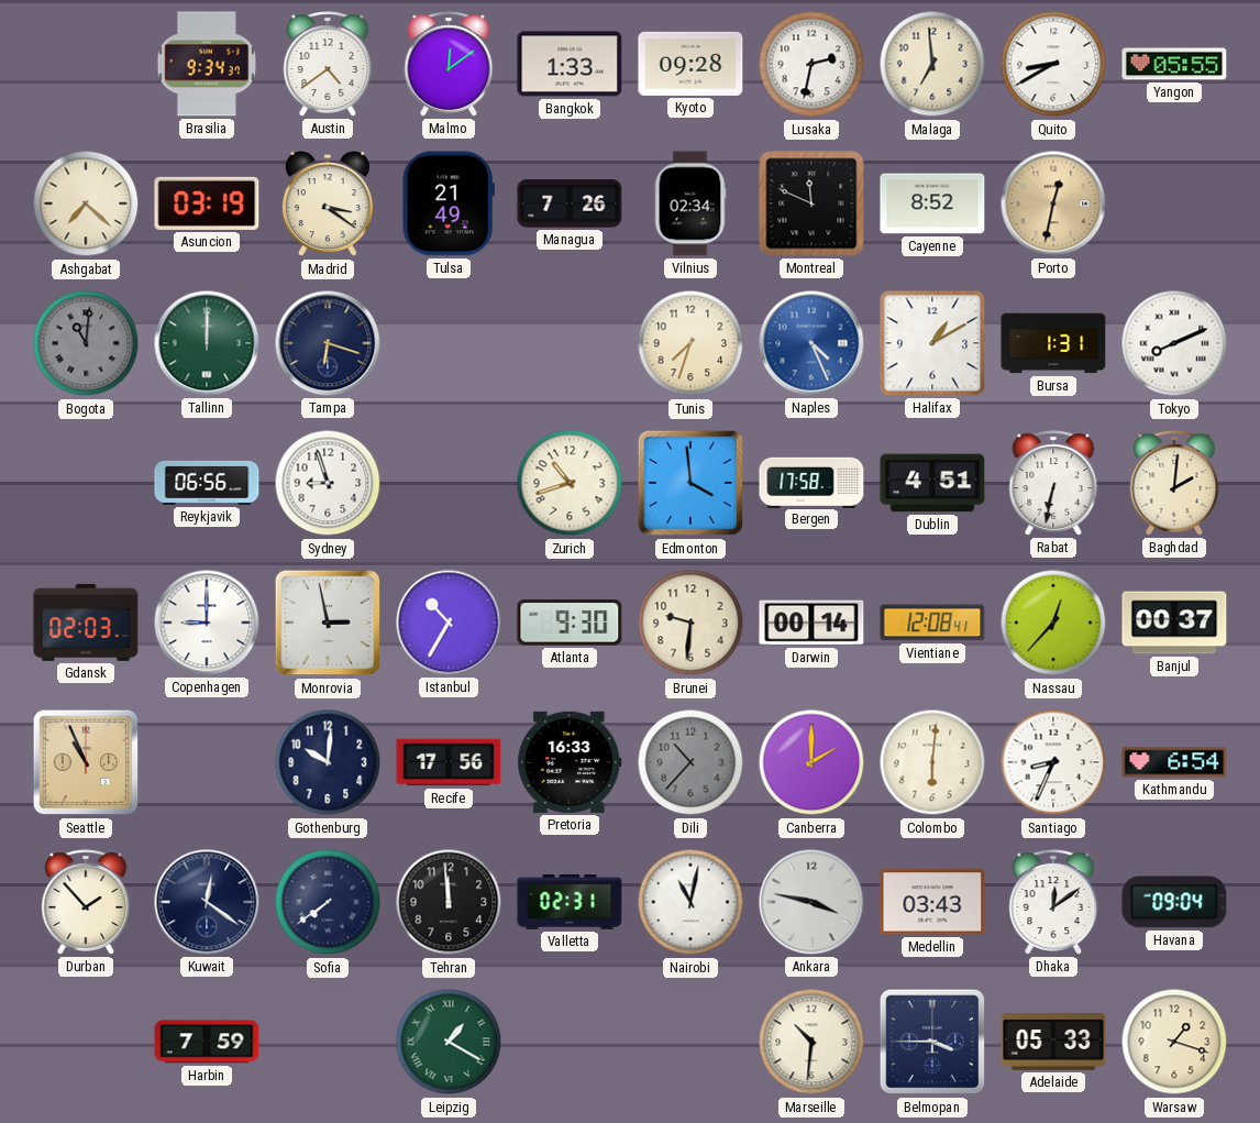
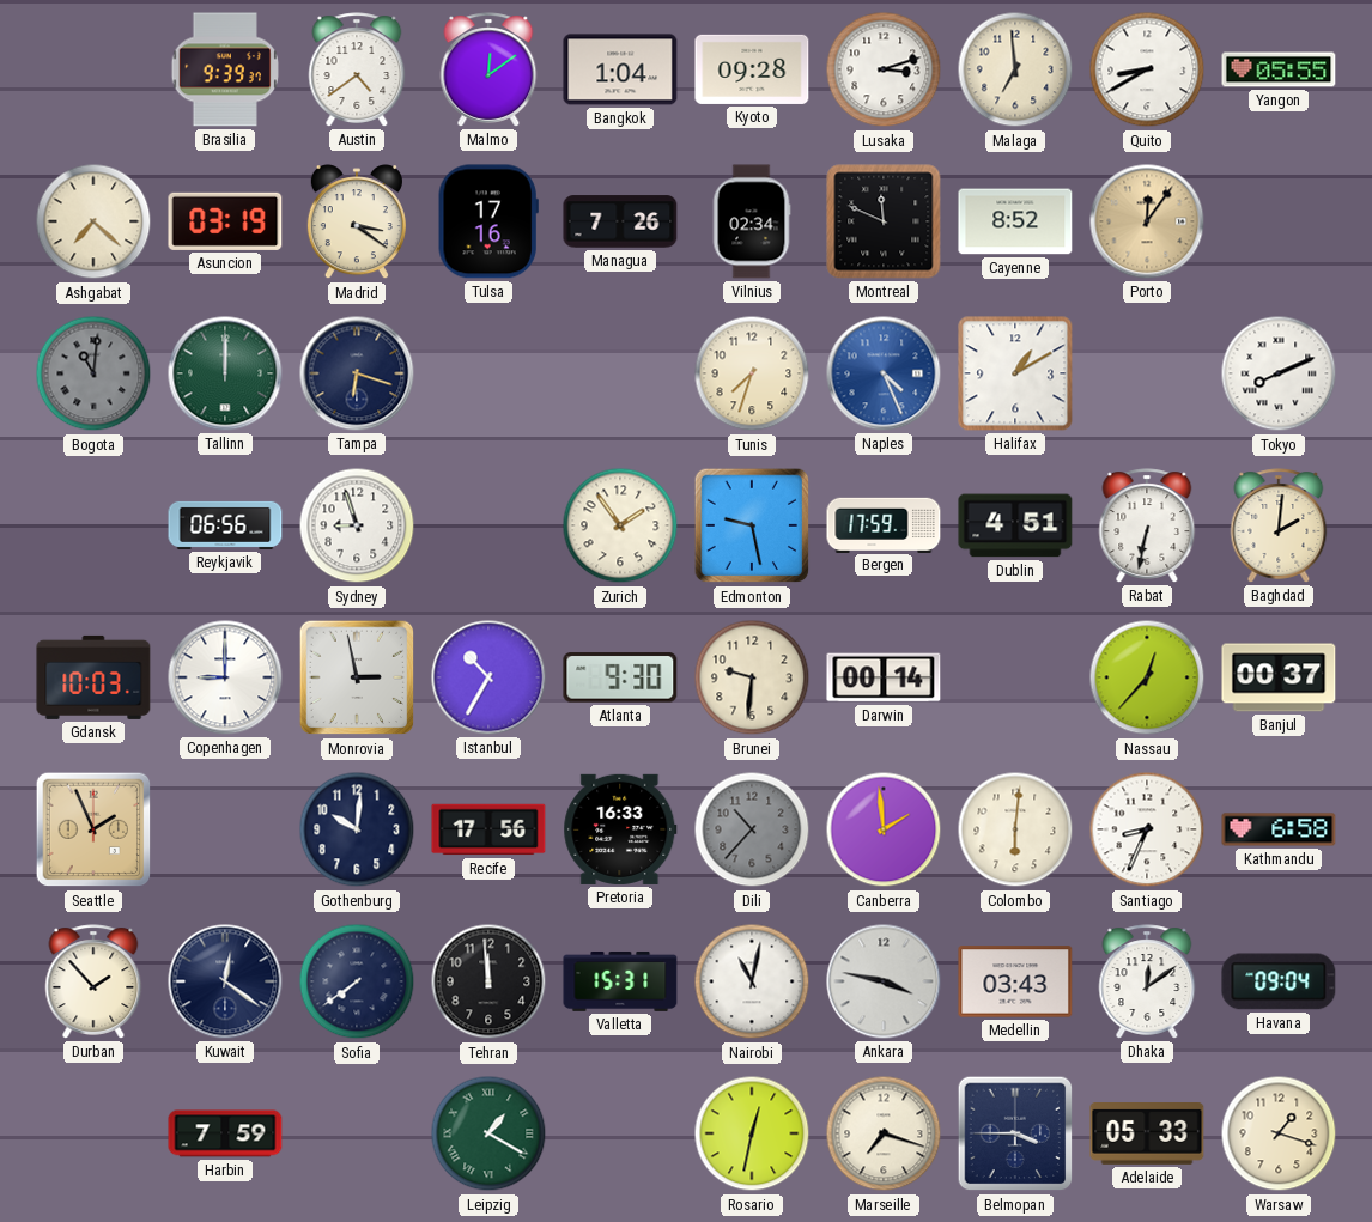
Brasilia: 9:34 -> 9:39 (224, 69)
Bangkok: 1:33 -> 1:04 (620, 69)
Lusaka: 2:32 -> 3:12 (884, 69)
Tulsa: 21:49 -> 17:16 (488, 221)
Porto: 12:32 -> 12:06 (1147, 221)
Bursa: 1:31 -> none (1053, 343)
Zurich: 10:42 -> 1:54 (620, 525)
Edmonton: 3:59 -> 9:28 (752, 525)
Bergen: 17:58 -> 17:59 (884, 524)
Gdansk: 02:03 -> 10:03 (93, 677)
Vientiane: 12:08 -> none (932, 623)
Seattle: 10:56 -> 1:56 (93, 829)
Canberra: 2:00 -> 1:59 (884, 829)
Kathmandu: 6:54 -> 6:58 (1279, 829)
Valletta: 02:31 -> 15:31 (620, 981)
Rosario: none -> 12:32 (752, 1133)
Marseille: 10:31 -> 7:18 (884, 1133)
